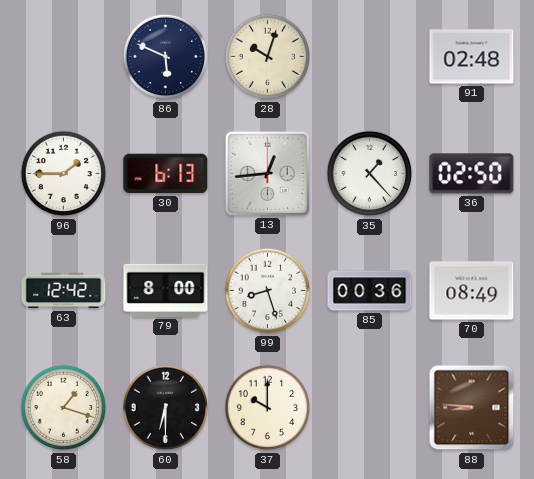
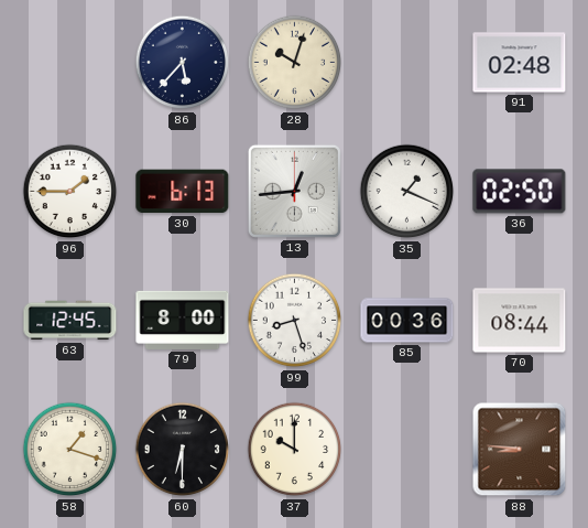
86: 5:49 -> 5:37 (183, 63)
35: 1:23 -> 1:19 (407, 192)
63: 12:42 -> 12:45 (70, 321)
70: 08:49 -> 08:44 (520, 321)
